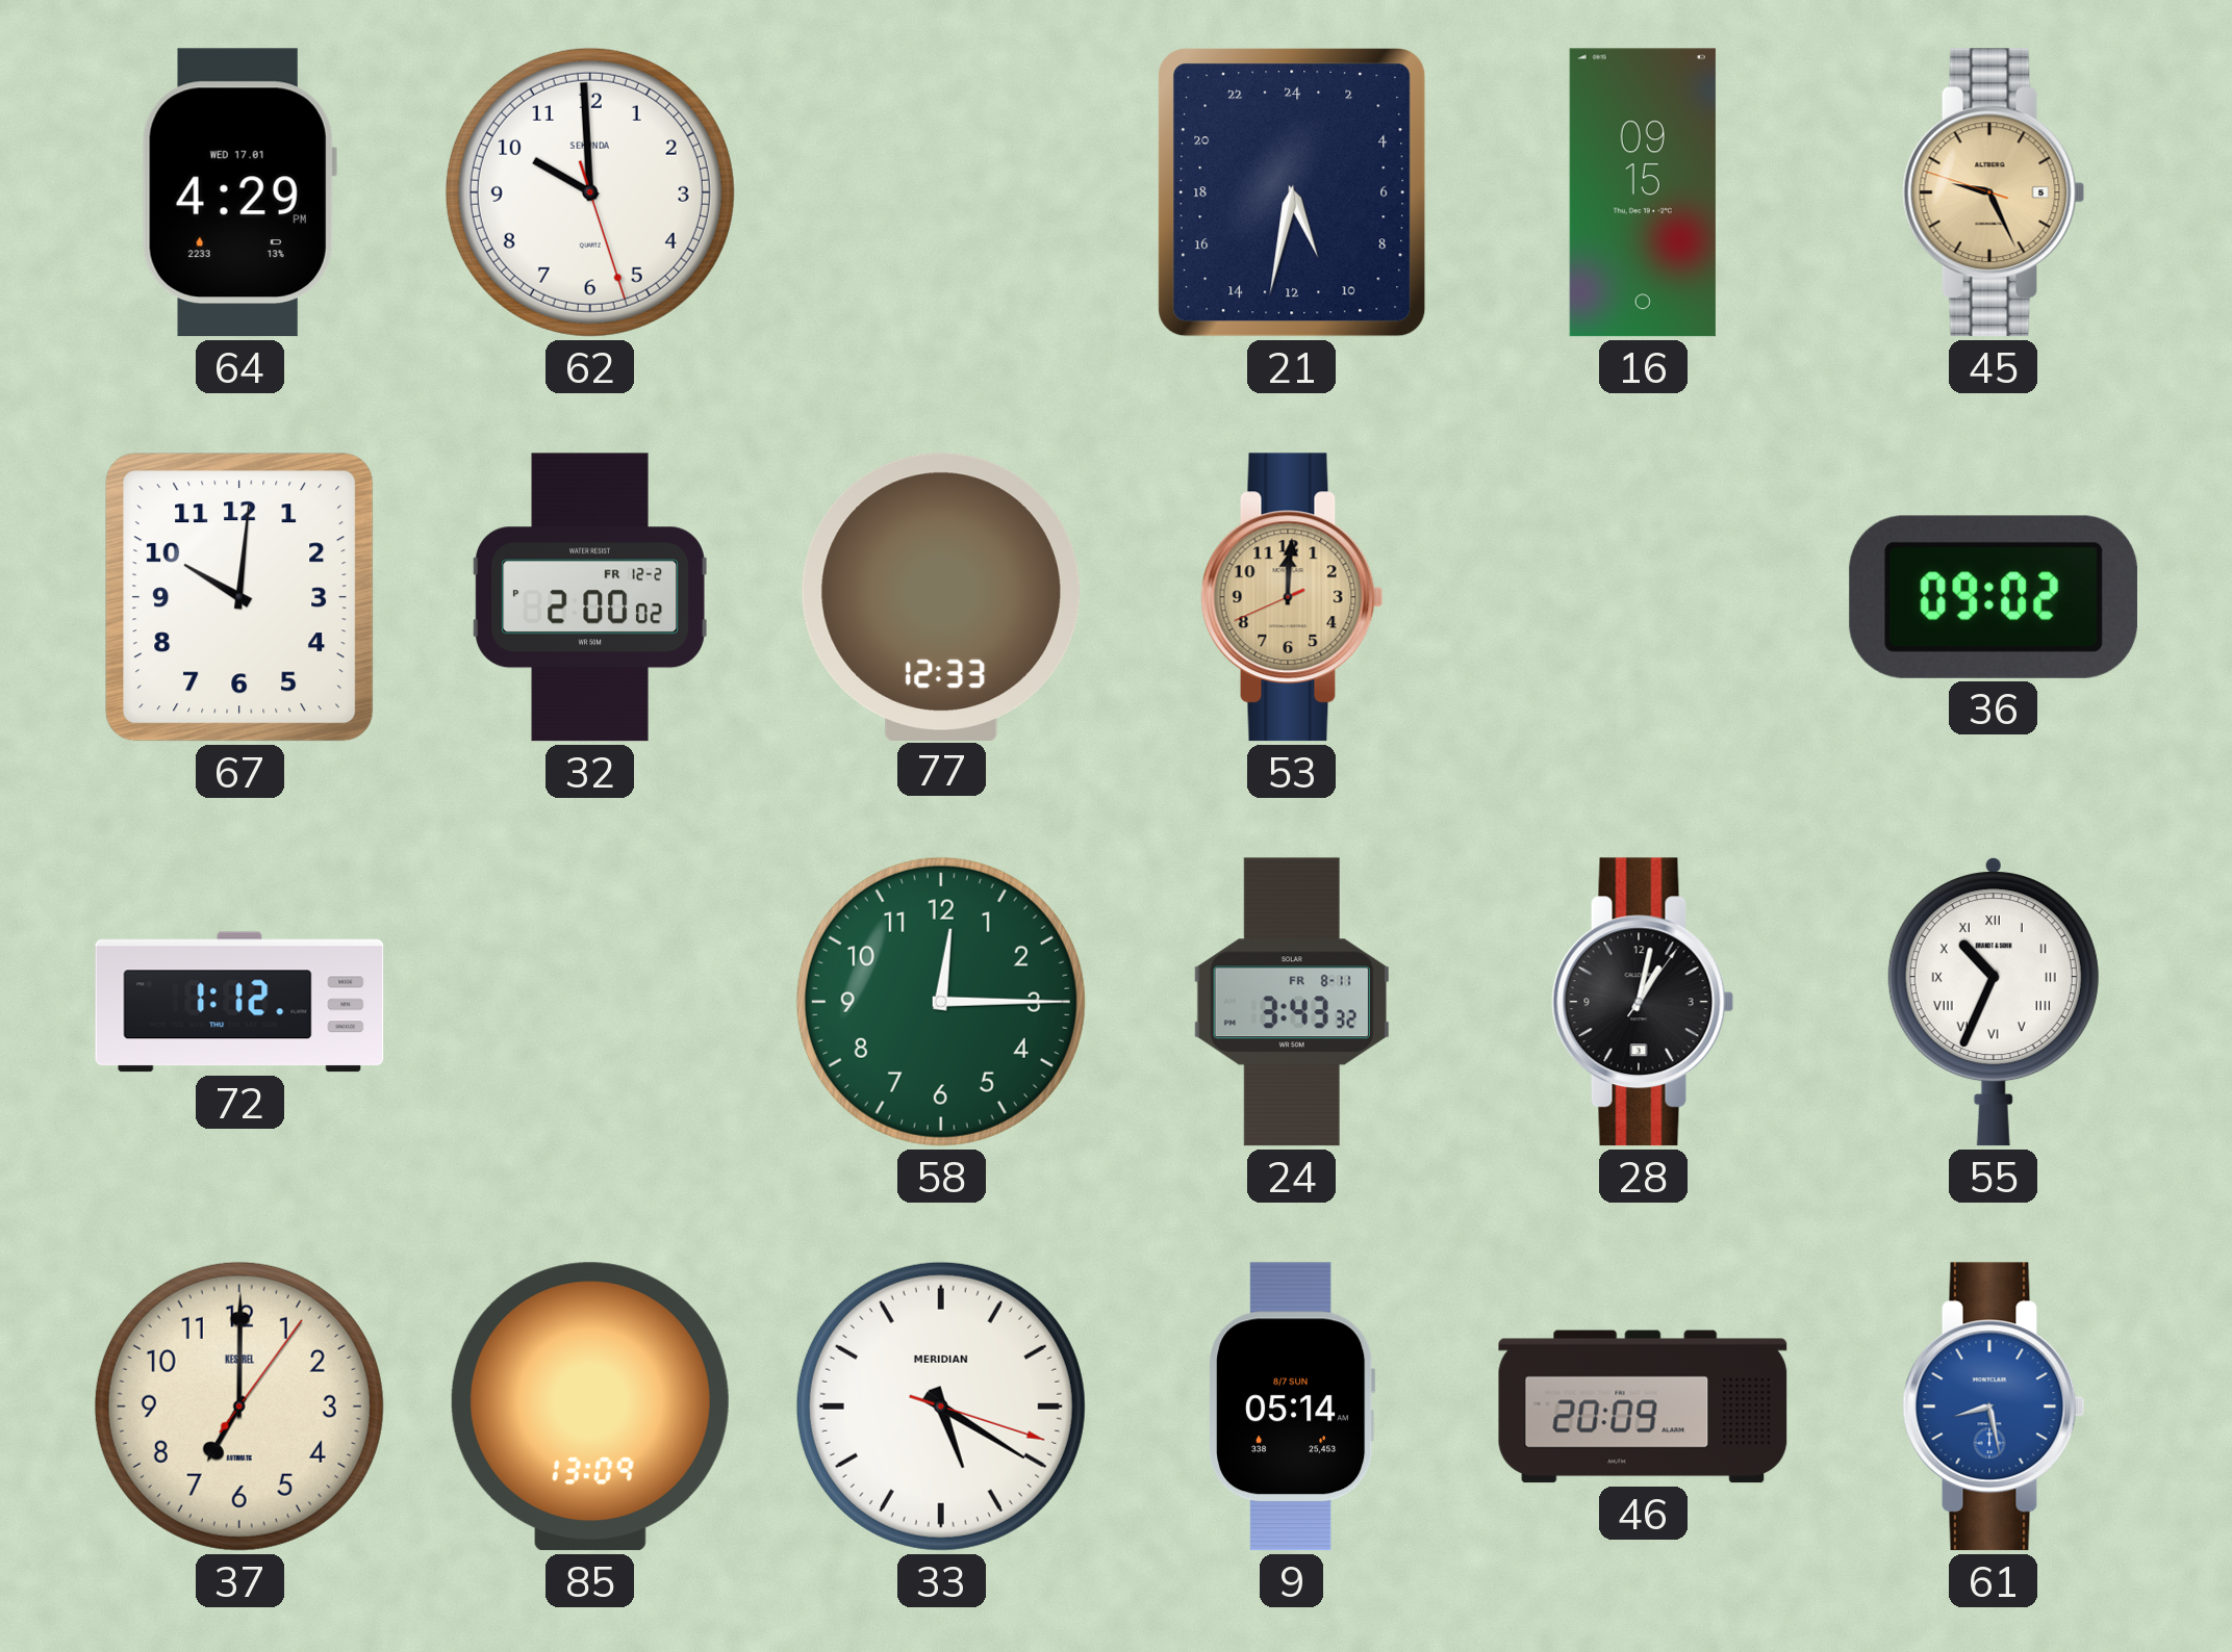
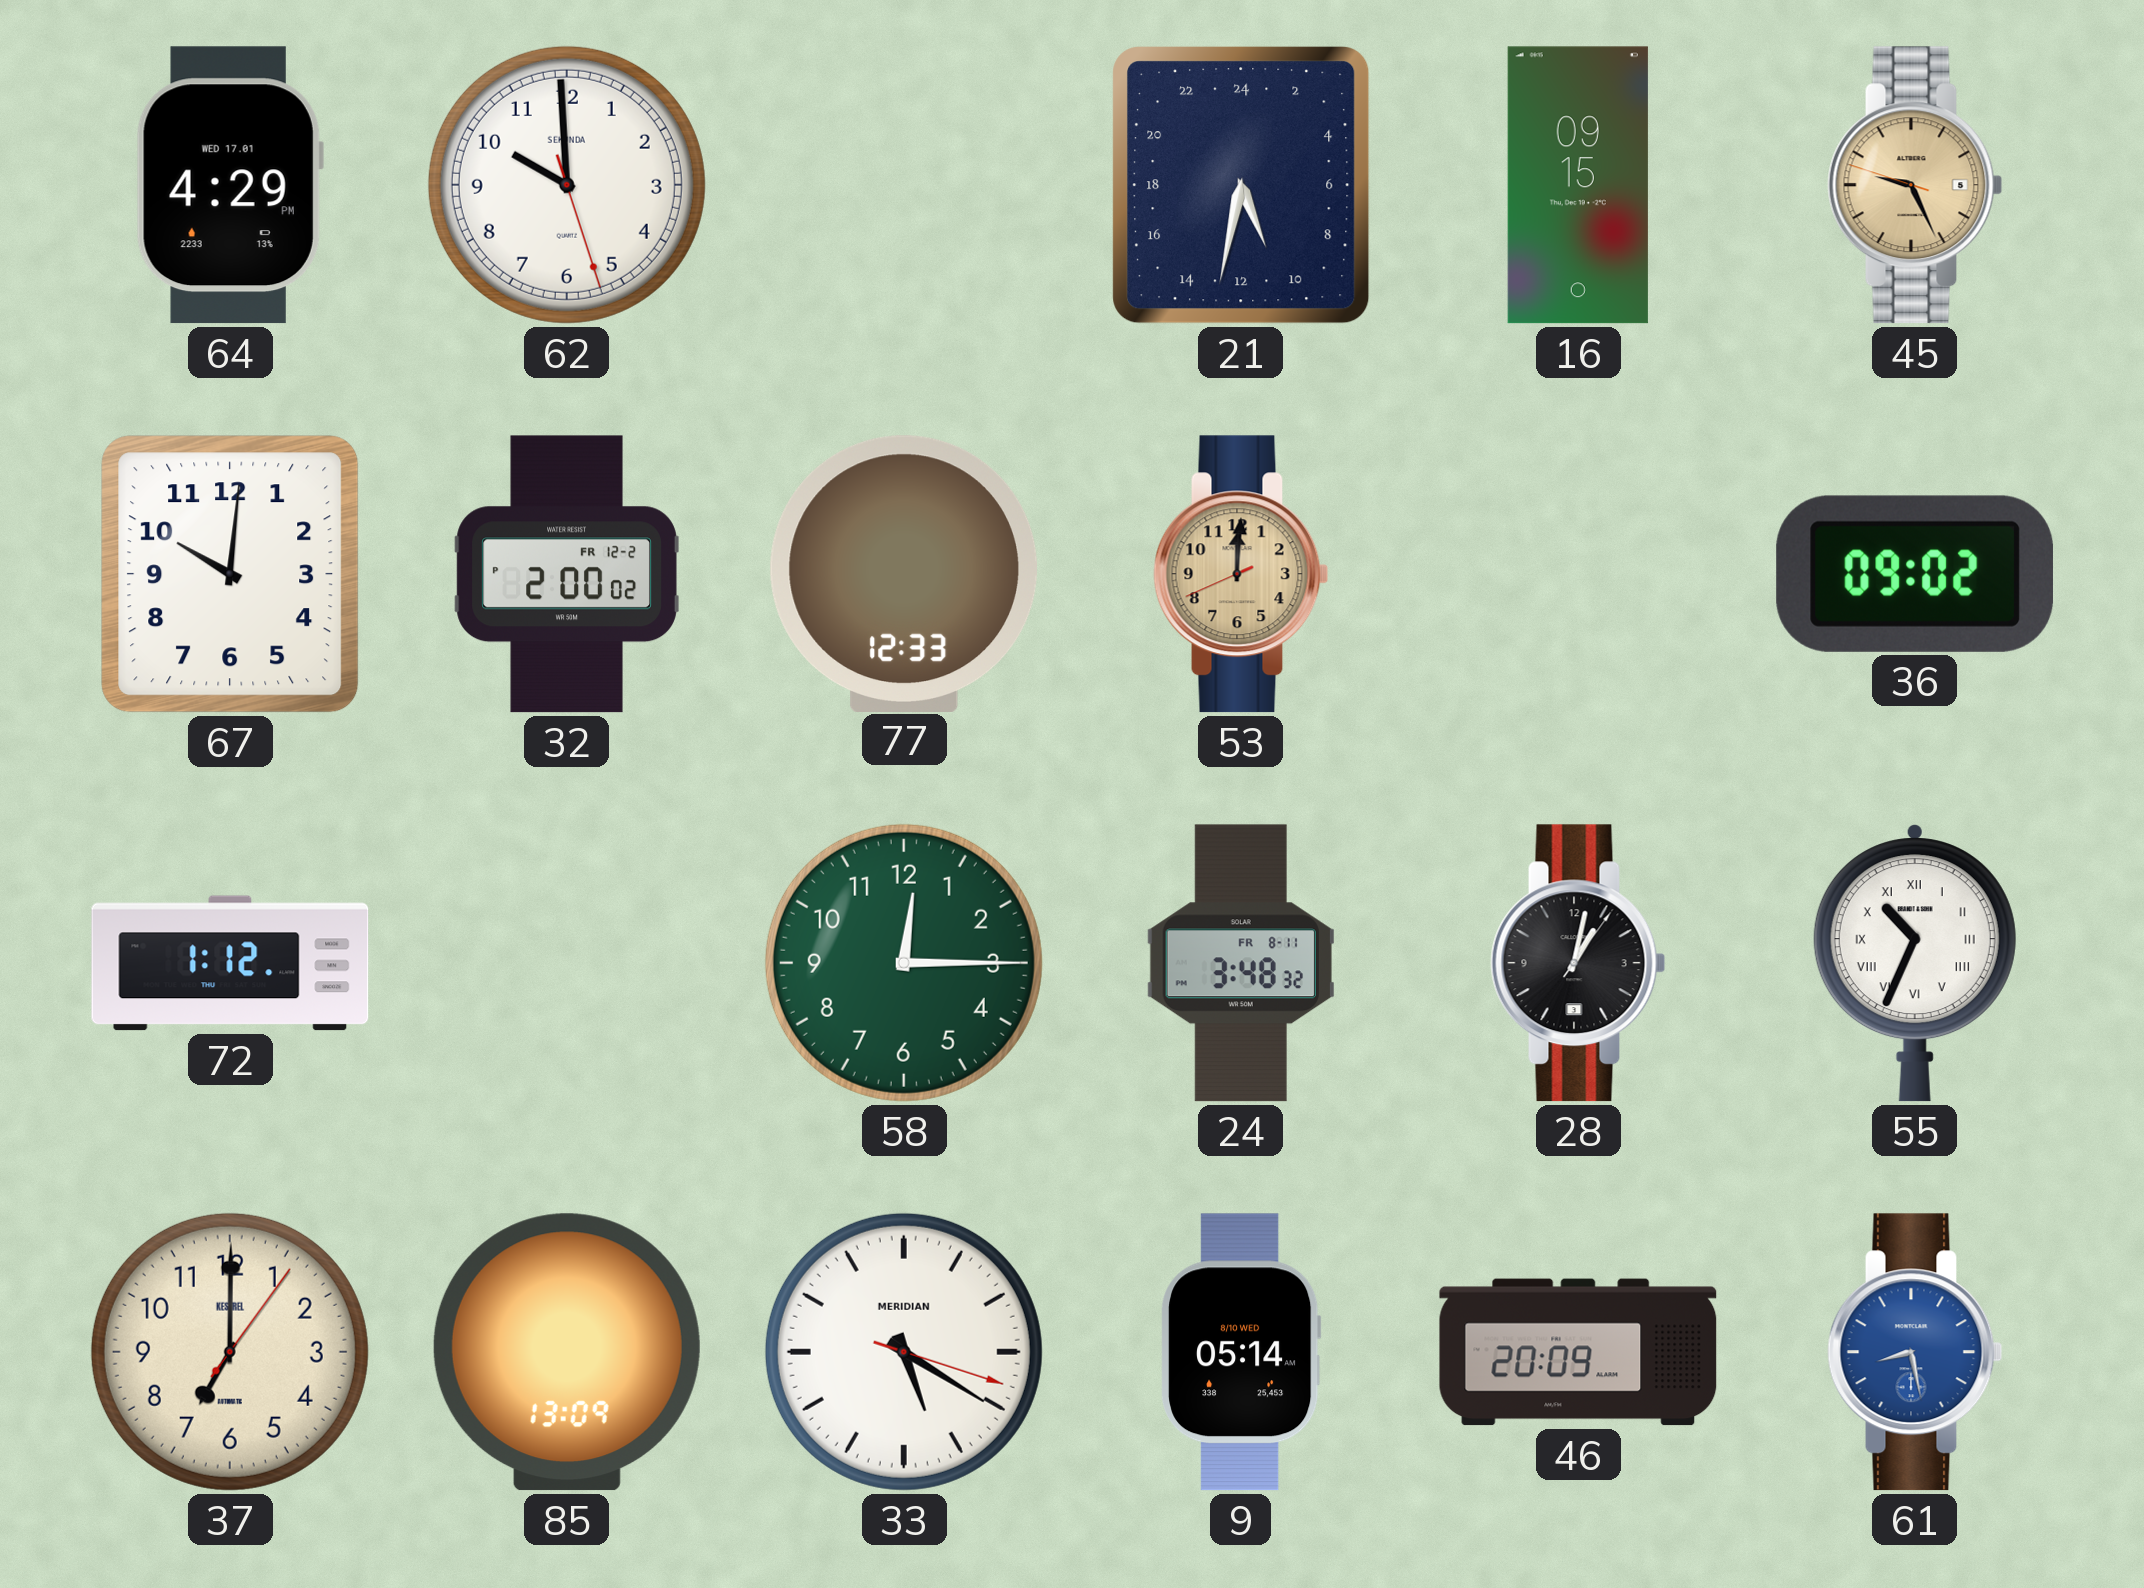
24: 3:43 -> 3:48 (1241, 963)
9 date: 8/7 SUN -> 8/10 WED (1241, 1352)
